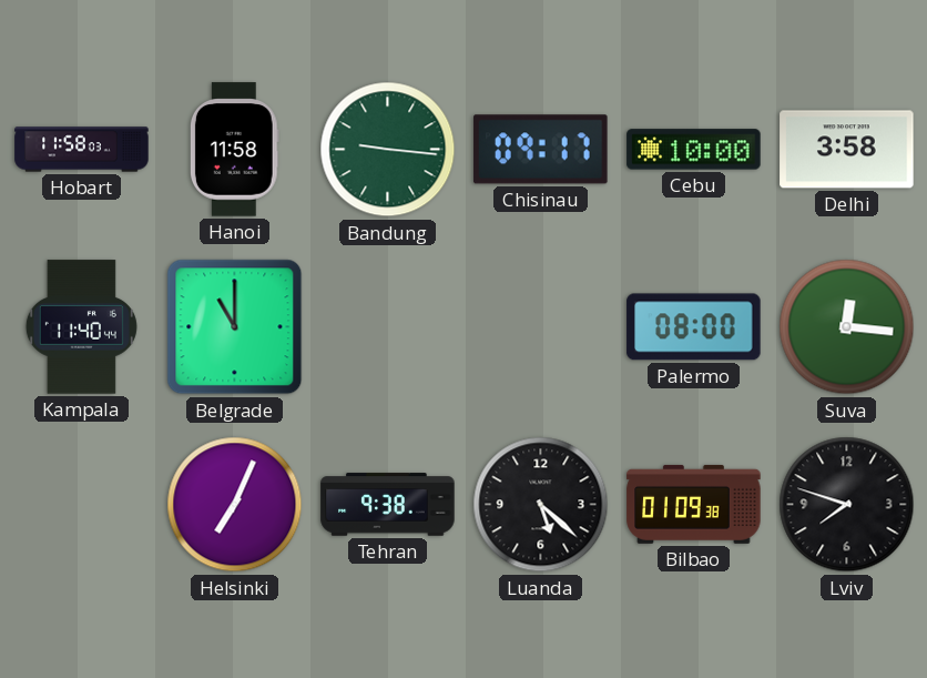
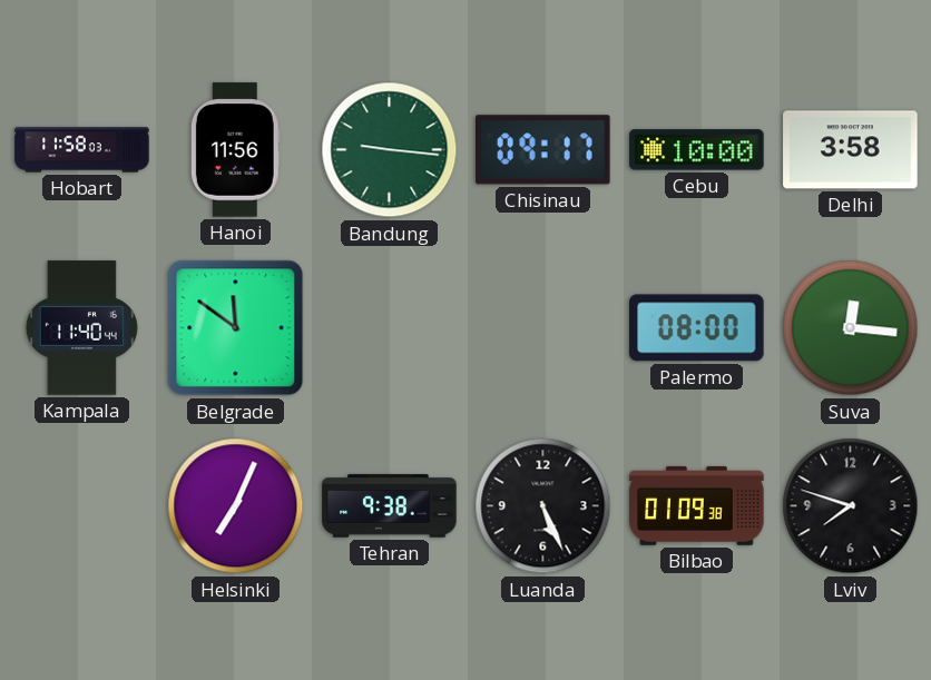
Hanoi: 11:58 -> 11:56 (235, 150)
Belgrade: 11:00 -> 11:51 (236, 328)
Luanda: 5:22 -> 5:26 (543, 506)
